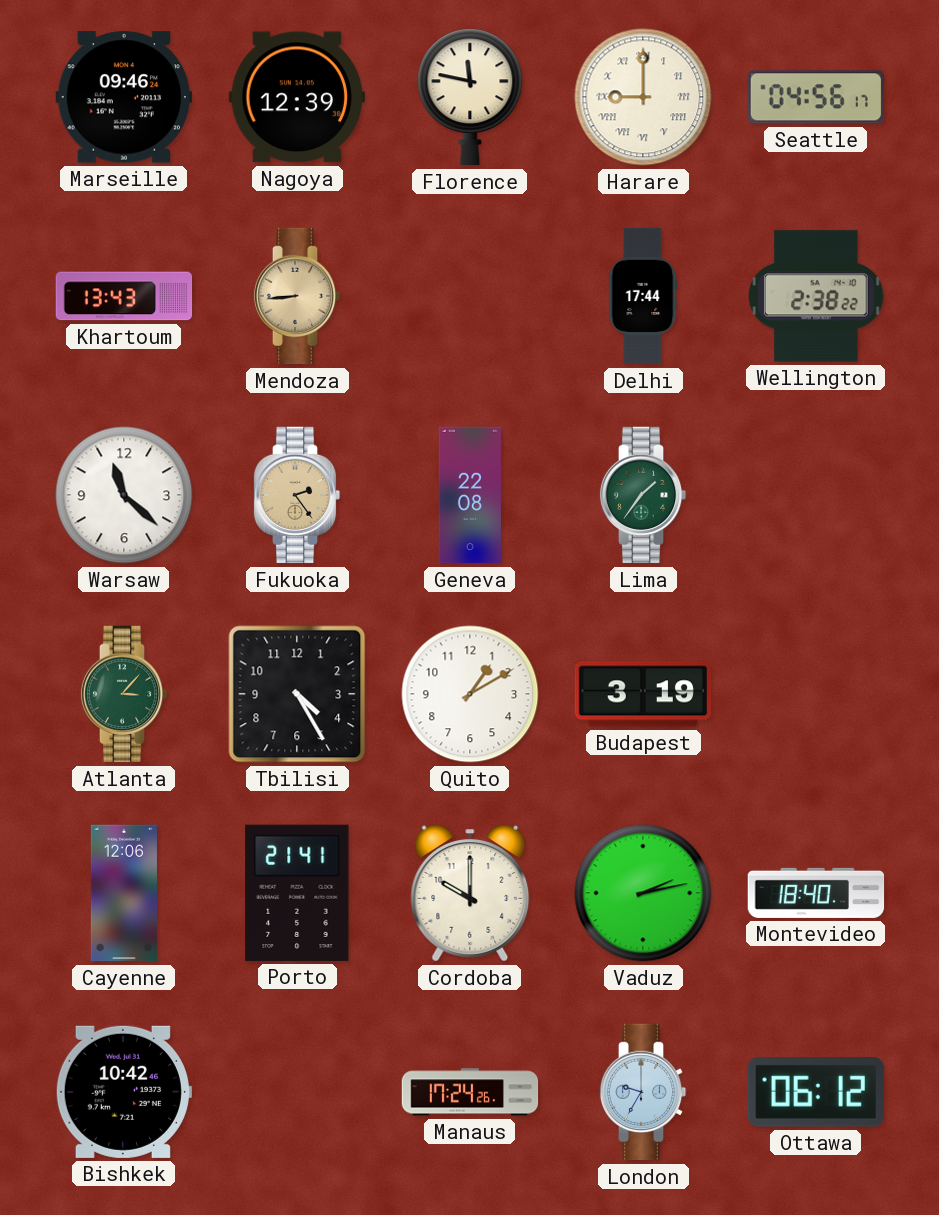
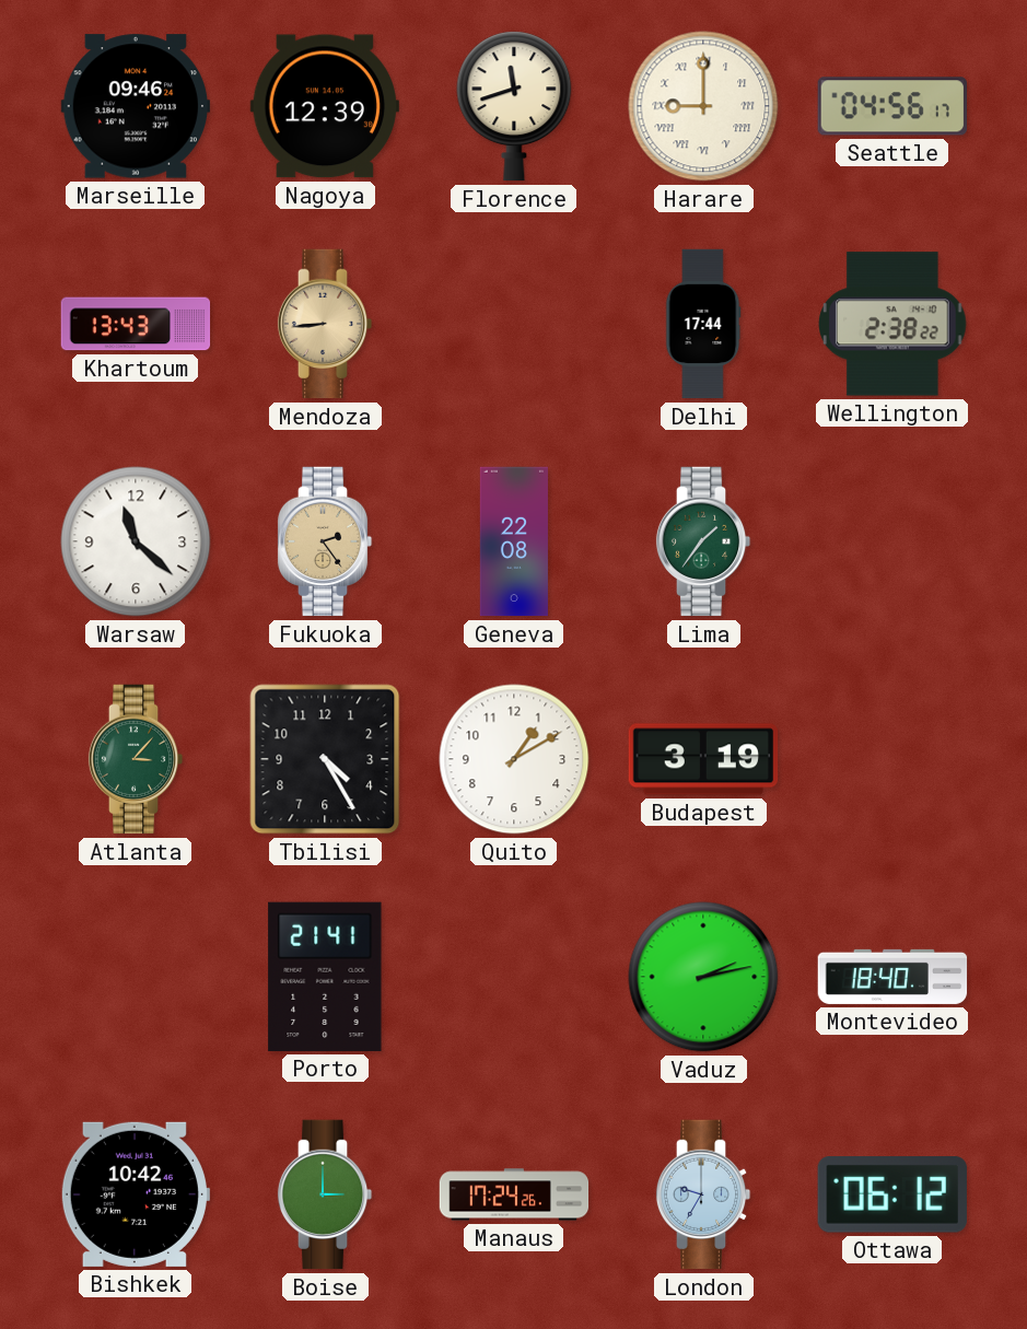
Florence: 11:47 -> 11:42 (514, 106)
Cayenne: 12:06 -> none (124, 893)
Cordoba: 10:00 -> none (470, 893)
Boise: none -> 3:00 (325, 1194)
